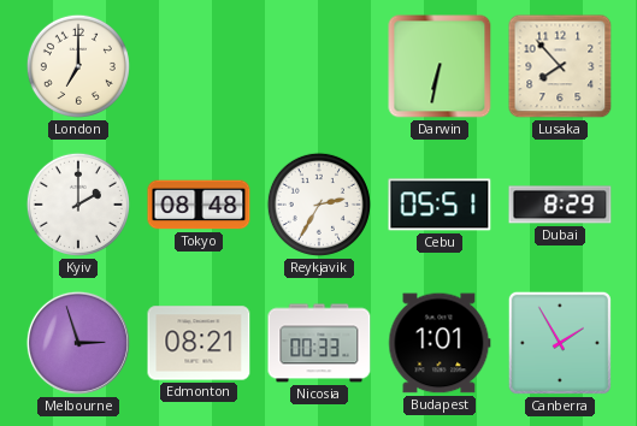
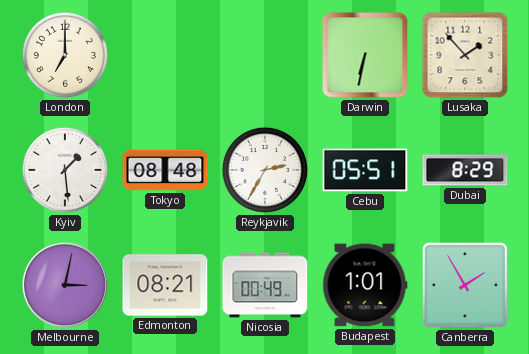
Lusaka: 7:53 -> 1:53 (465, 55)
Kyiv: 2:00 -> 1:29 (65, 170)
Melbourne: 2:57 -> 3:02 (65, 285)
Nicosia: 00:33 -> 00:49 (265, 285)
